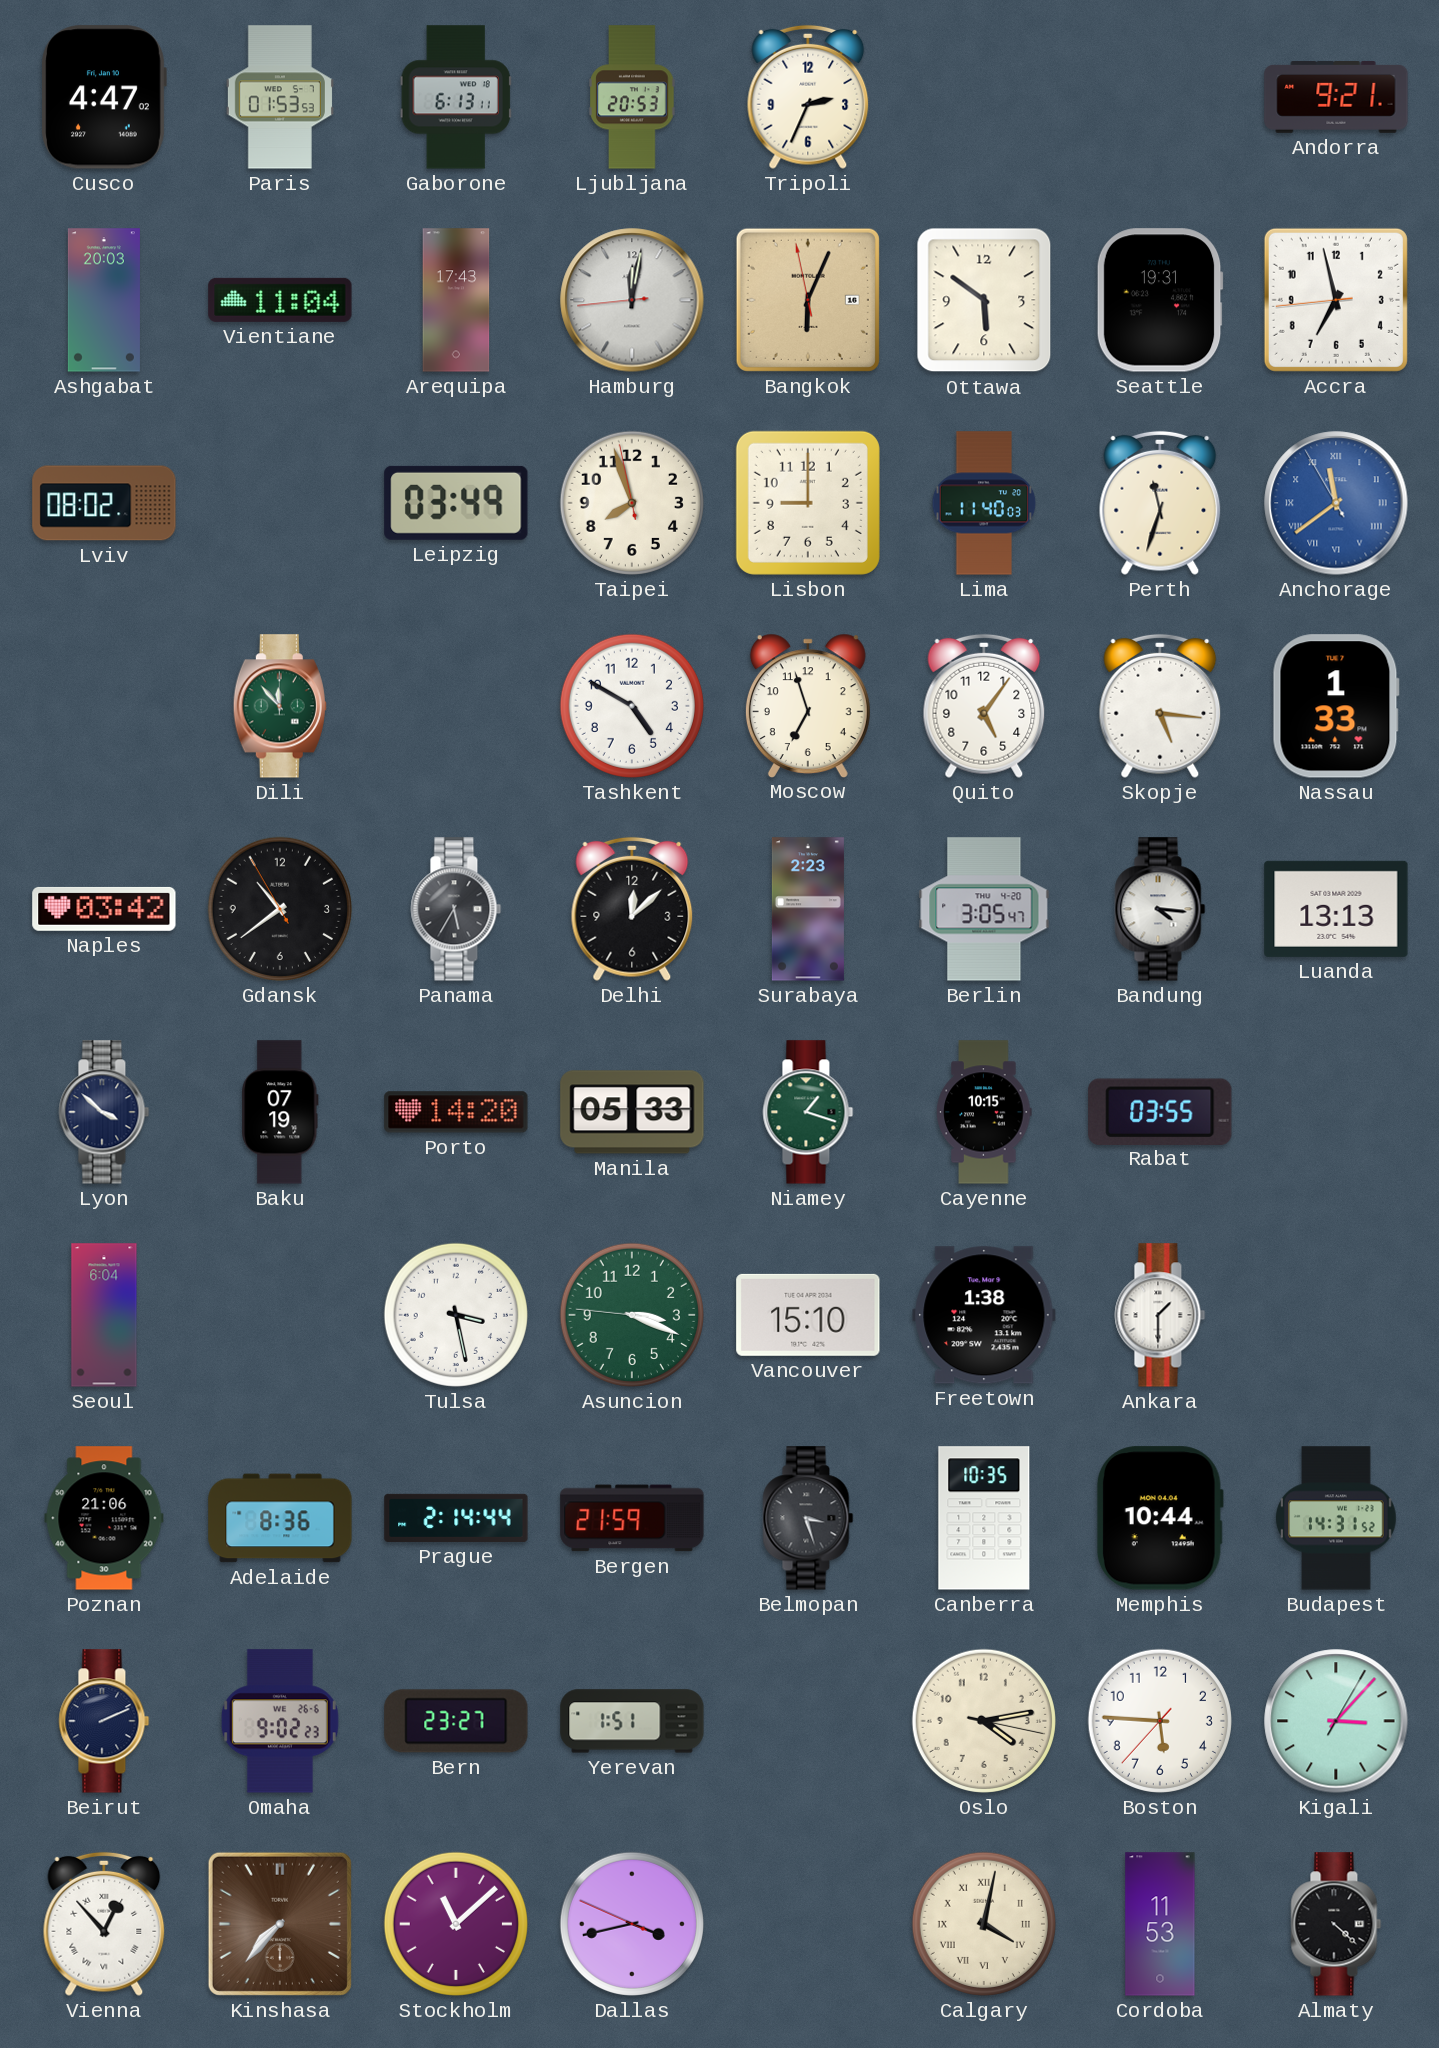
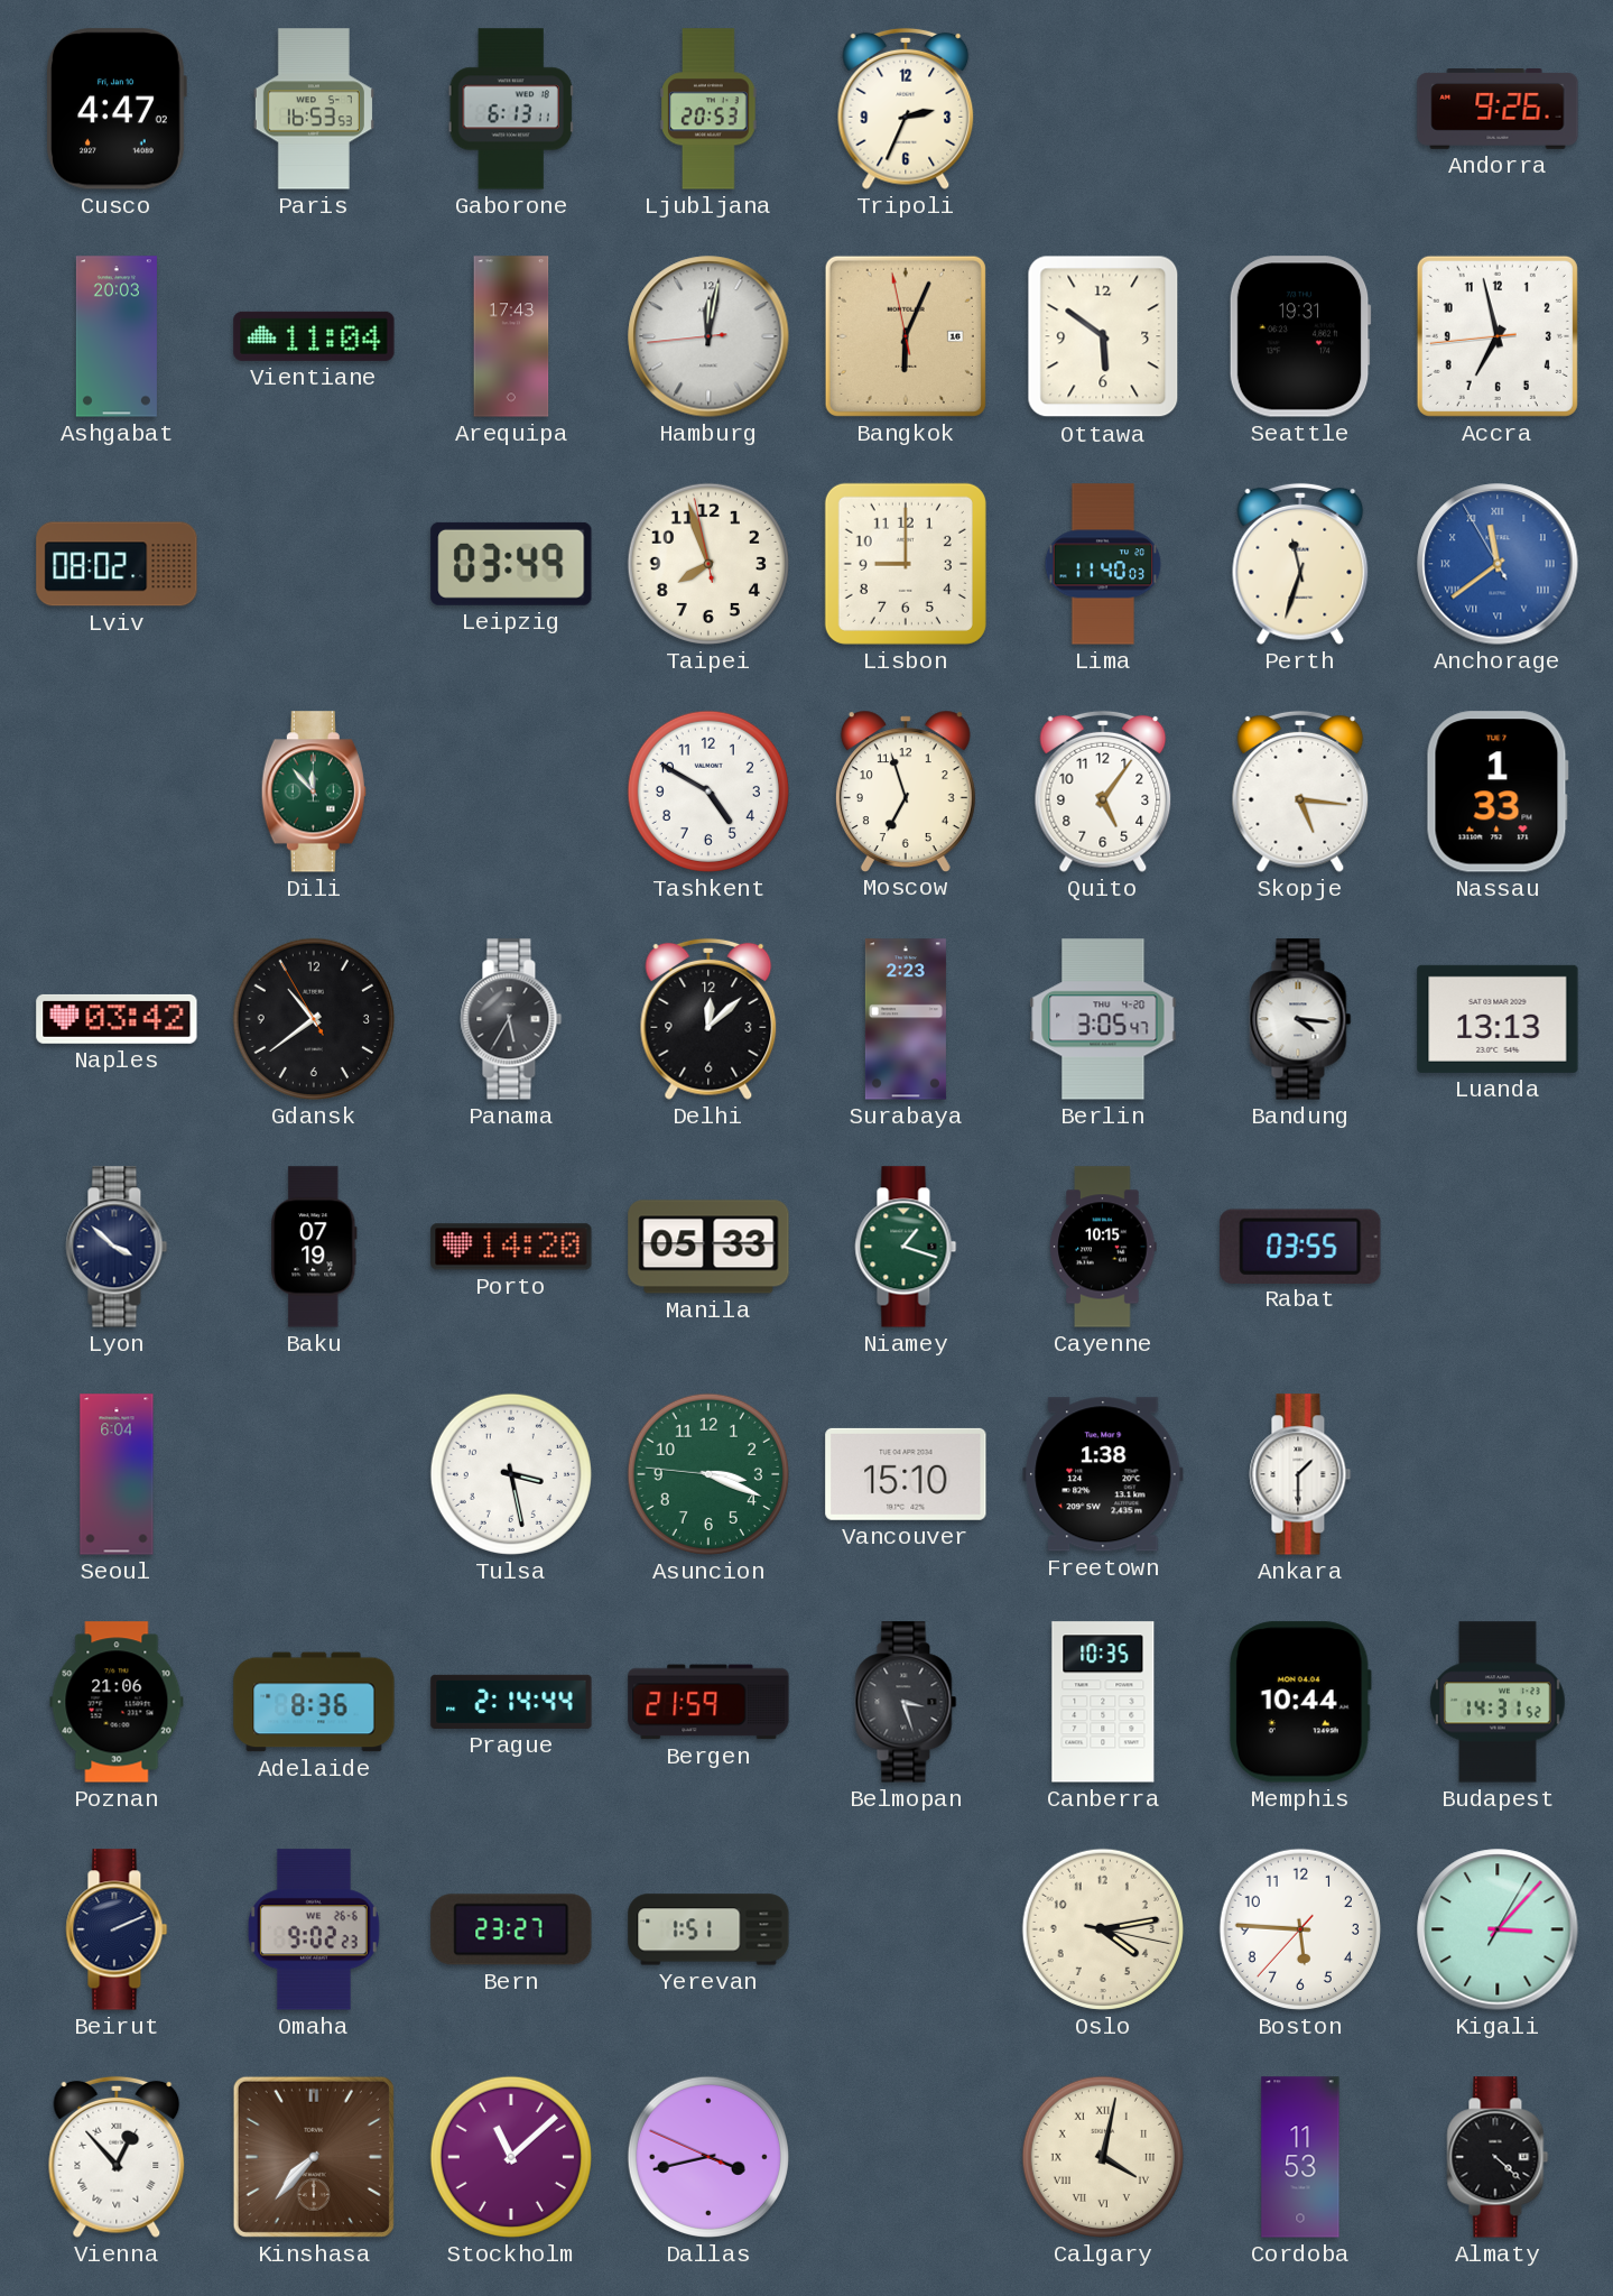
Paris: 01:53 -> 16:53 (314, 109)
Andorra: 9:21 -> 9:26 (1498, 110)
